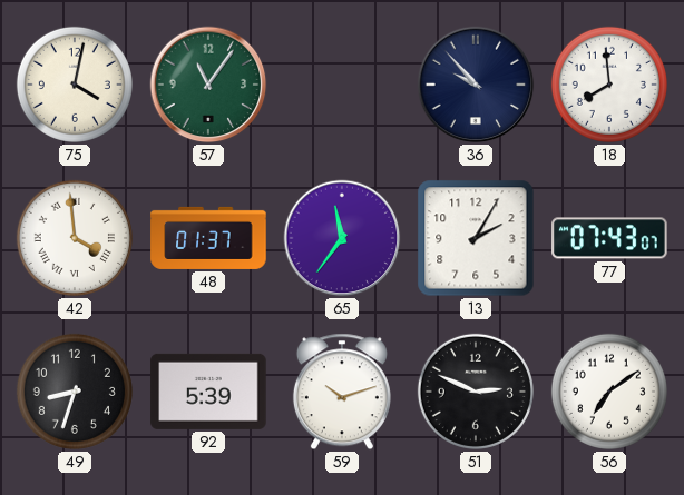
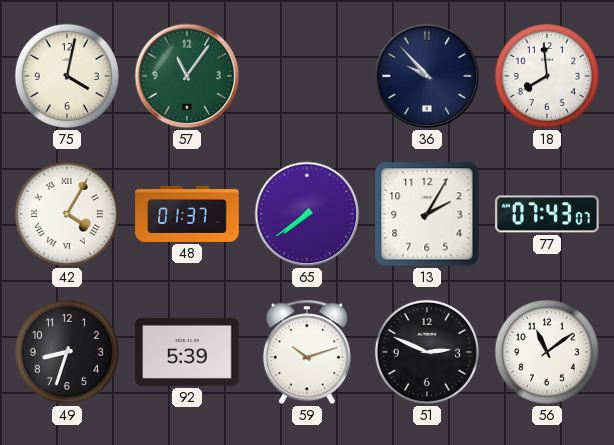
42: 3:59 -> 4:05 (67, 214)
65: 11:36 -> 7:39 (307, 214)
56: 7:09 -> 11:09 (547, 352)
